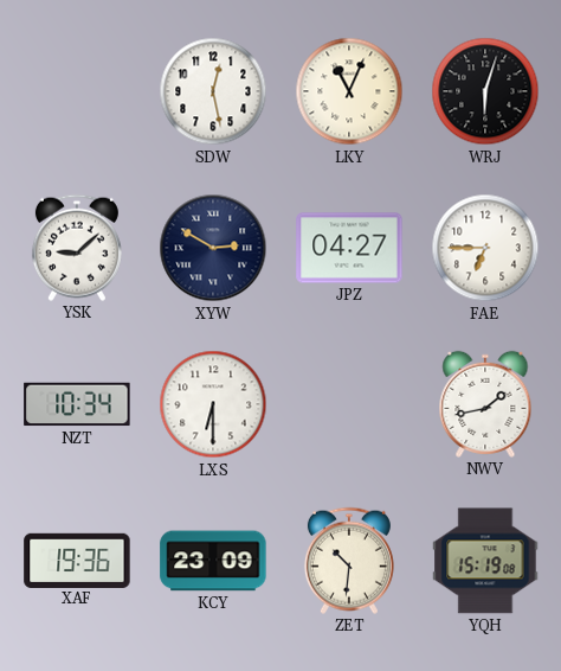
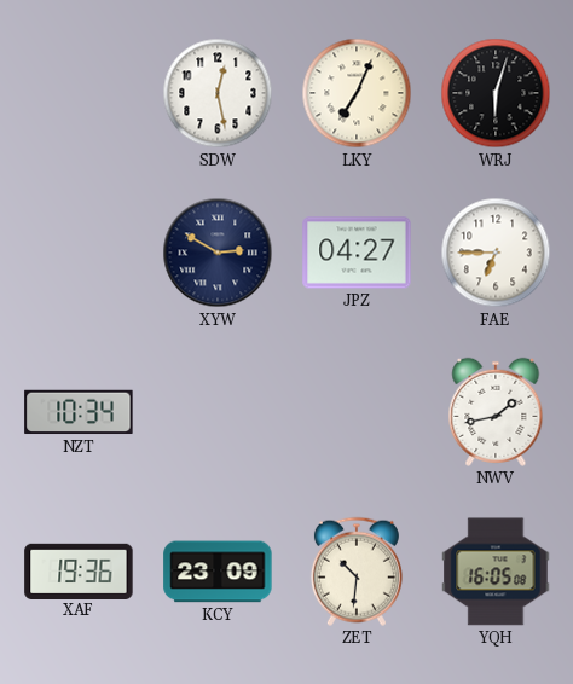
LKY: 11:04 -> 7:04 (357, 93)
YSK: 9:08 -> none (77, 248)
LXS: 6:30 -> none (213, 404)
YQH: 15:19 -> 16:05 (496, 572)
